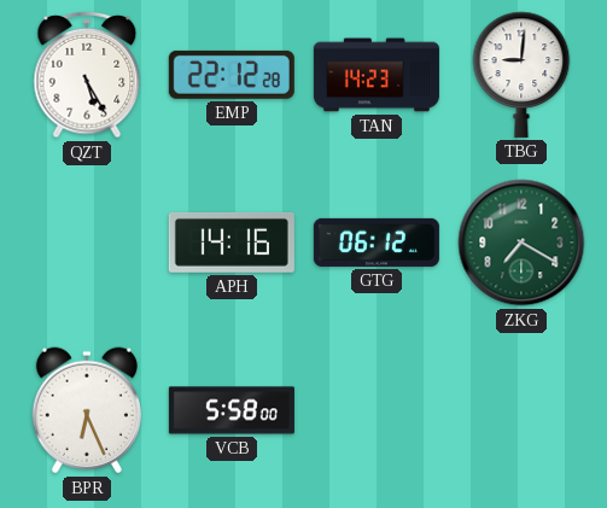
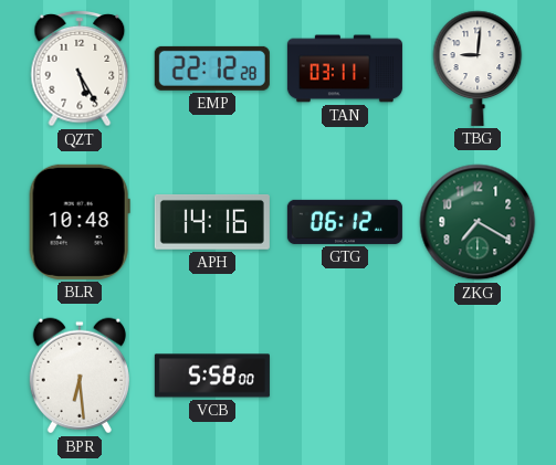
TAN: 14:23 -> 03:11 (345, 68)
BLR: none -> 10:48 (80, 222)
BPR: 6:26 -> 6:29 (80, 376)
